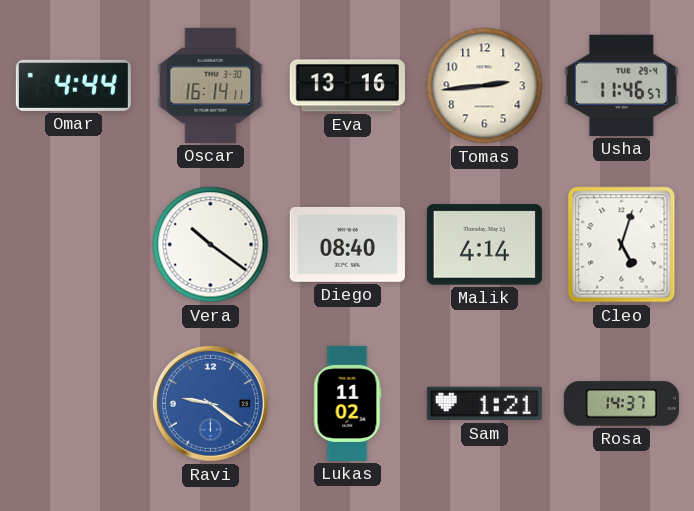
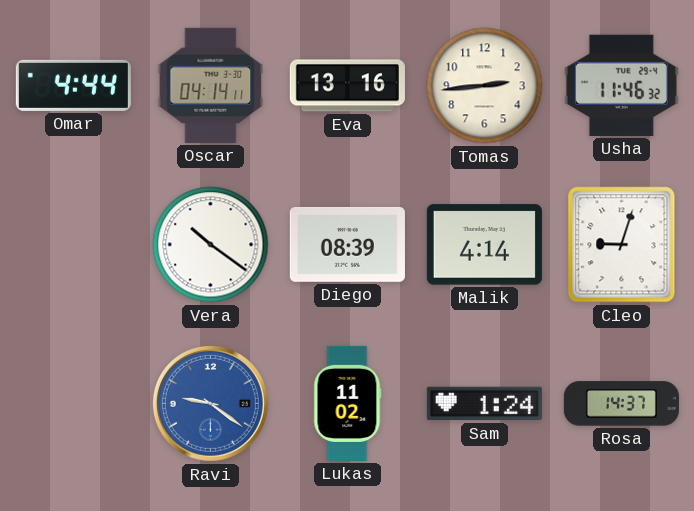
Oscar: 16:14 -> 04:14 (211, 85)
Usha: 11:46:57 -> 11:46:32 (621, 85)
Diego: 08:40 -> 08:39 (347, 244)
Cleo: 5:03 -> 9:03 (622, 245)
Sam: 1:21 -> 1:24 (484, 404)
